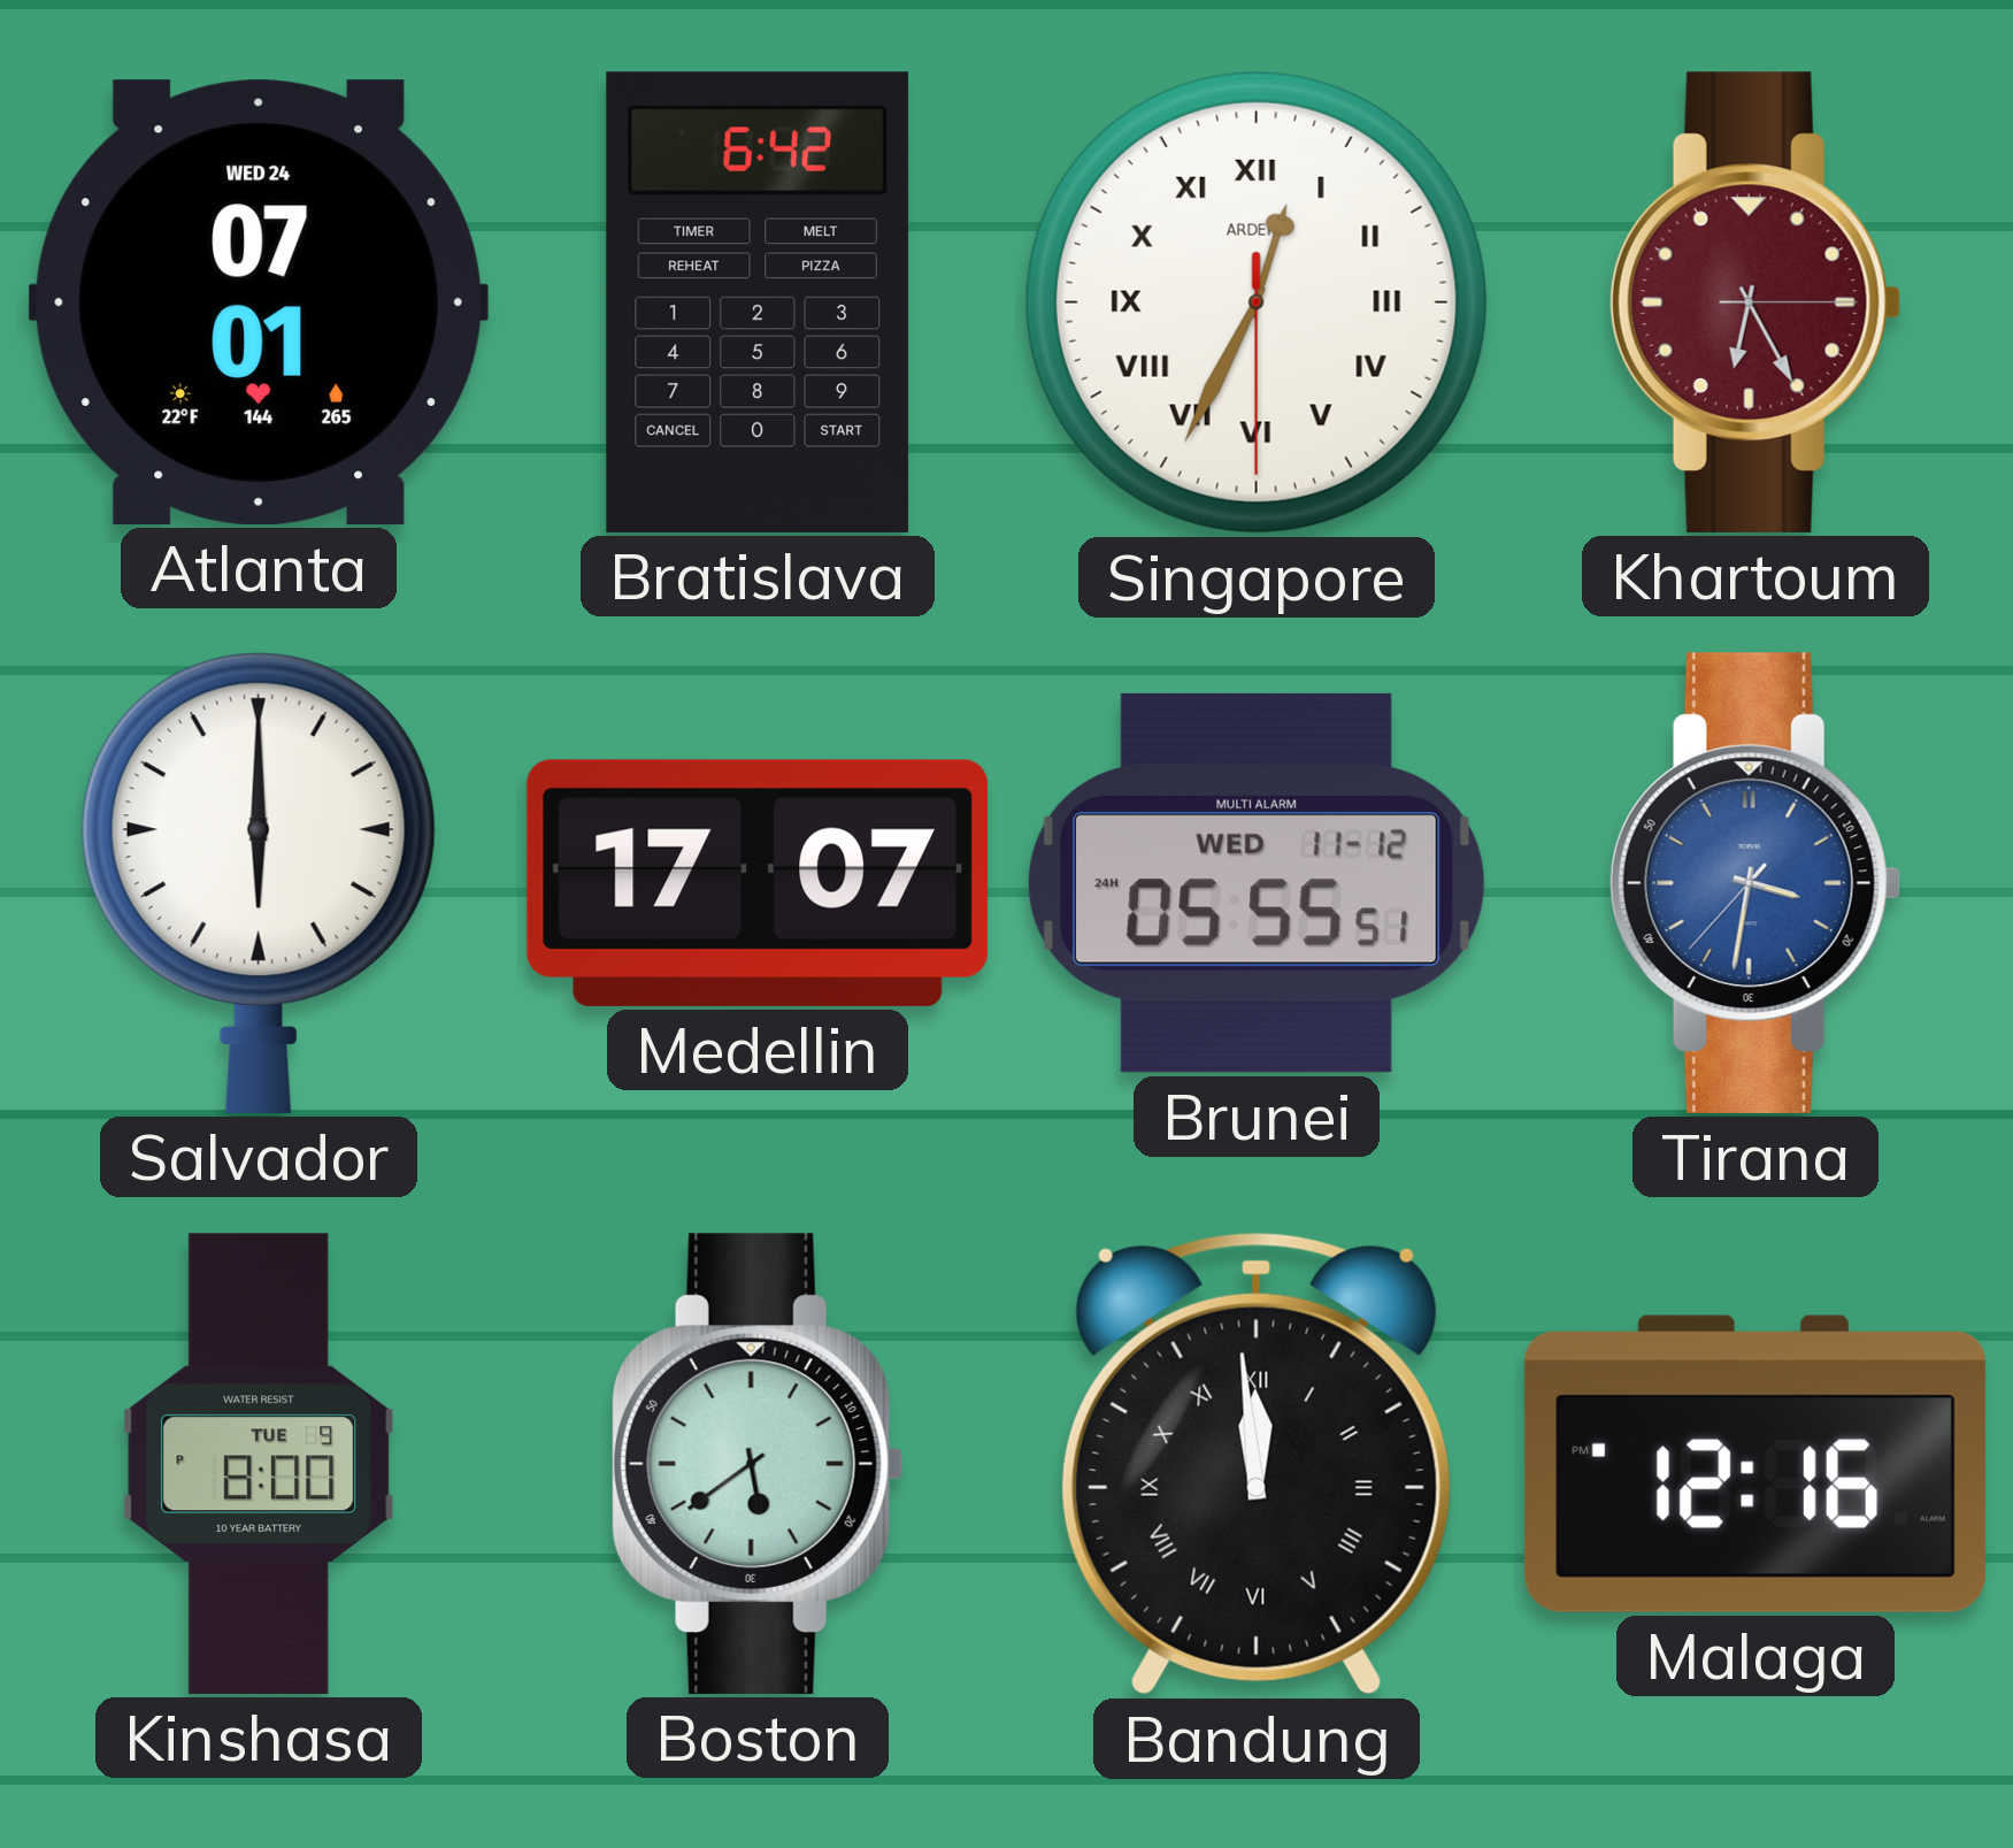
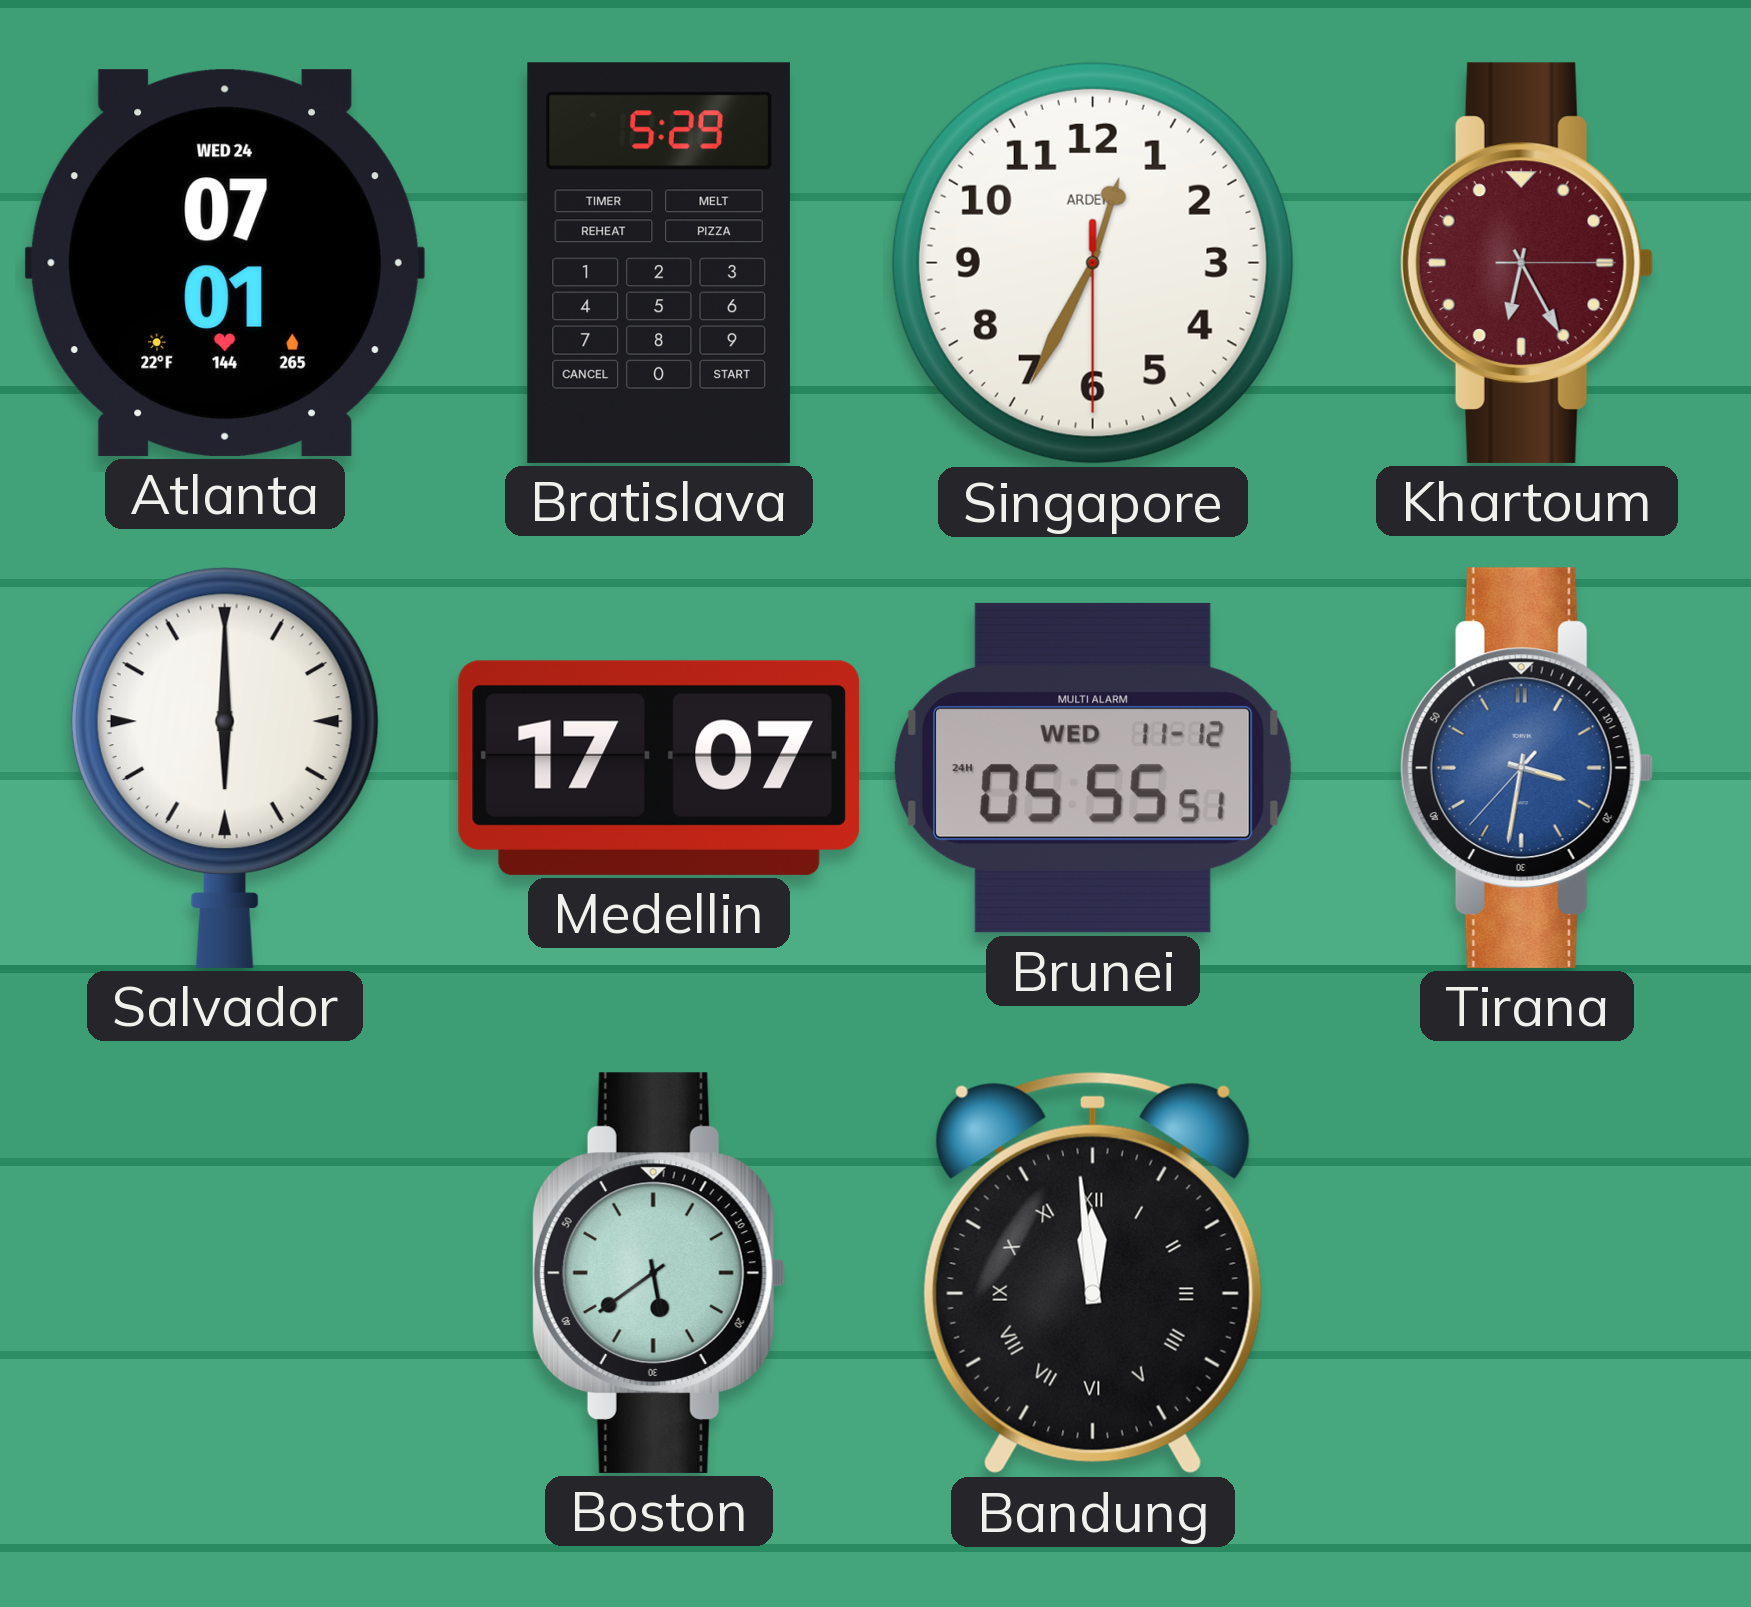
Bratislava: 6:42 -> 5:29 (659, 263)
Singapore numerals: Roman -> Arabic (1093, 263)
Kinshasa: 8:00 -> none (259, 1464)
Malaga: 12:16 -> none (1755, 1464)
